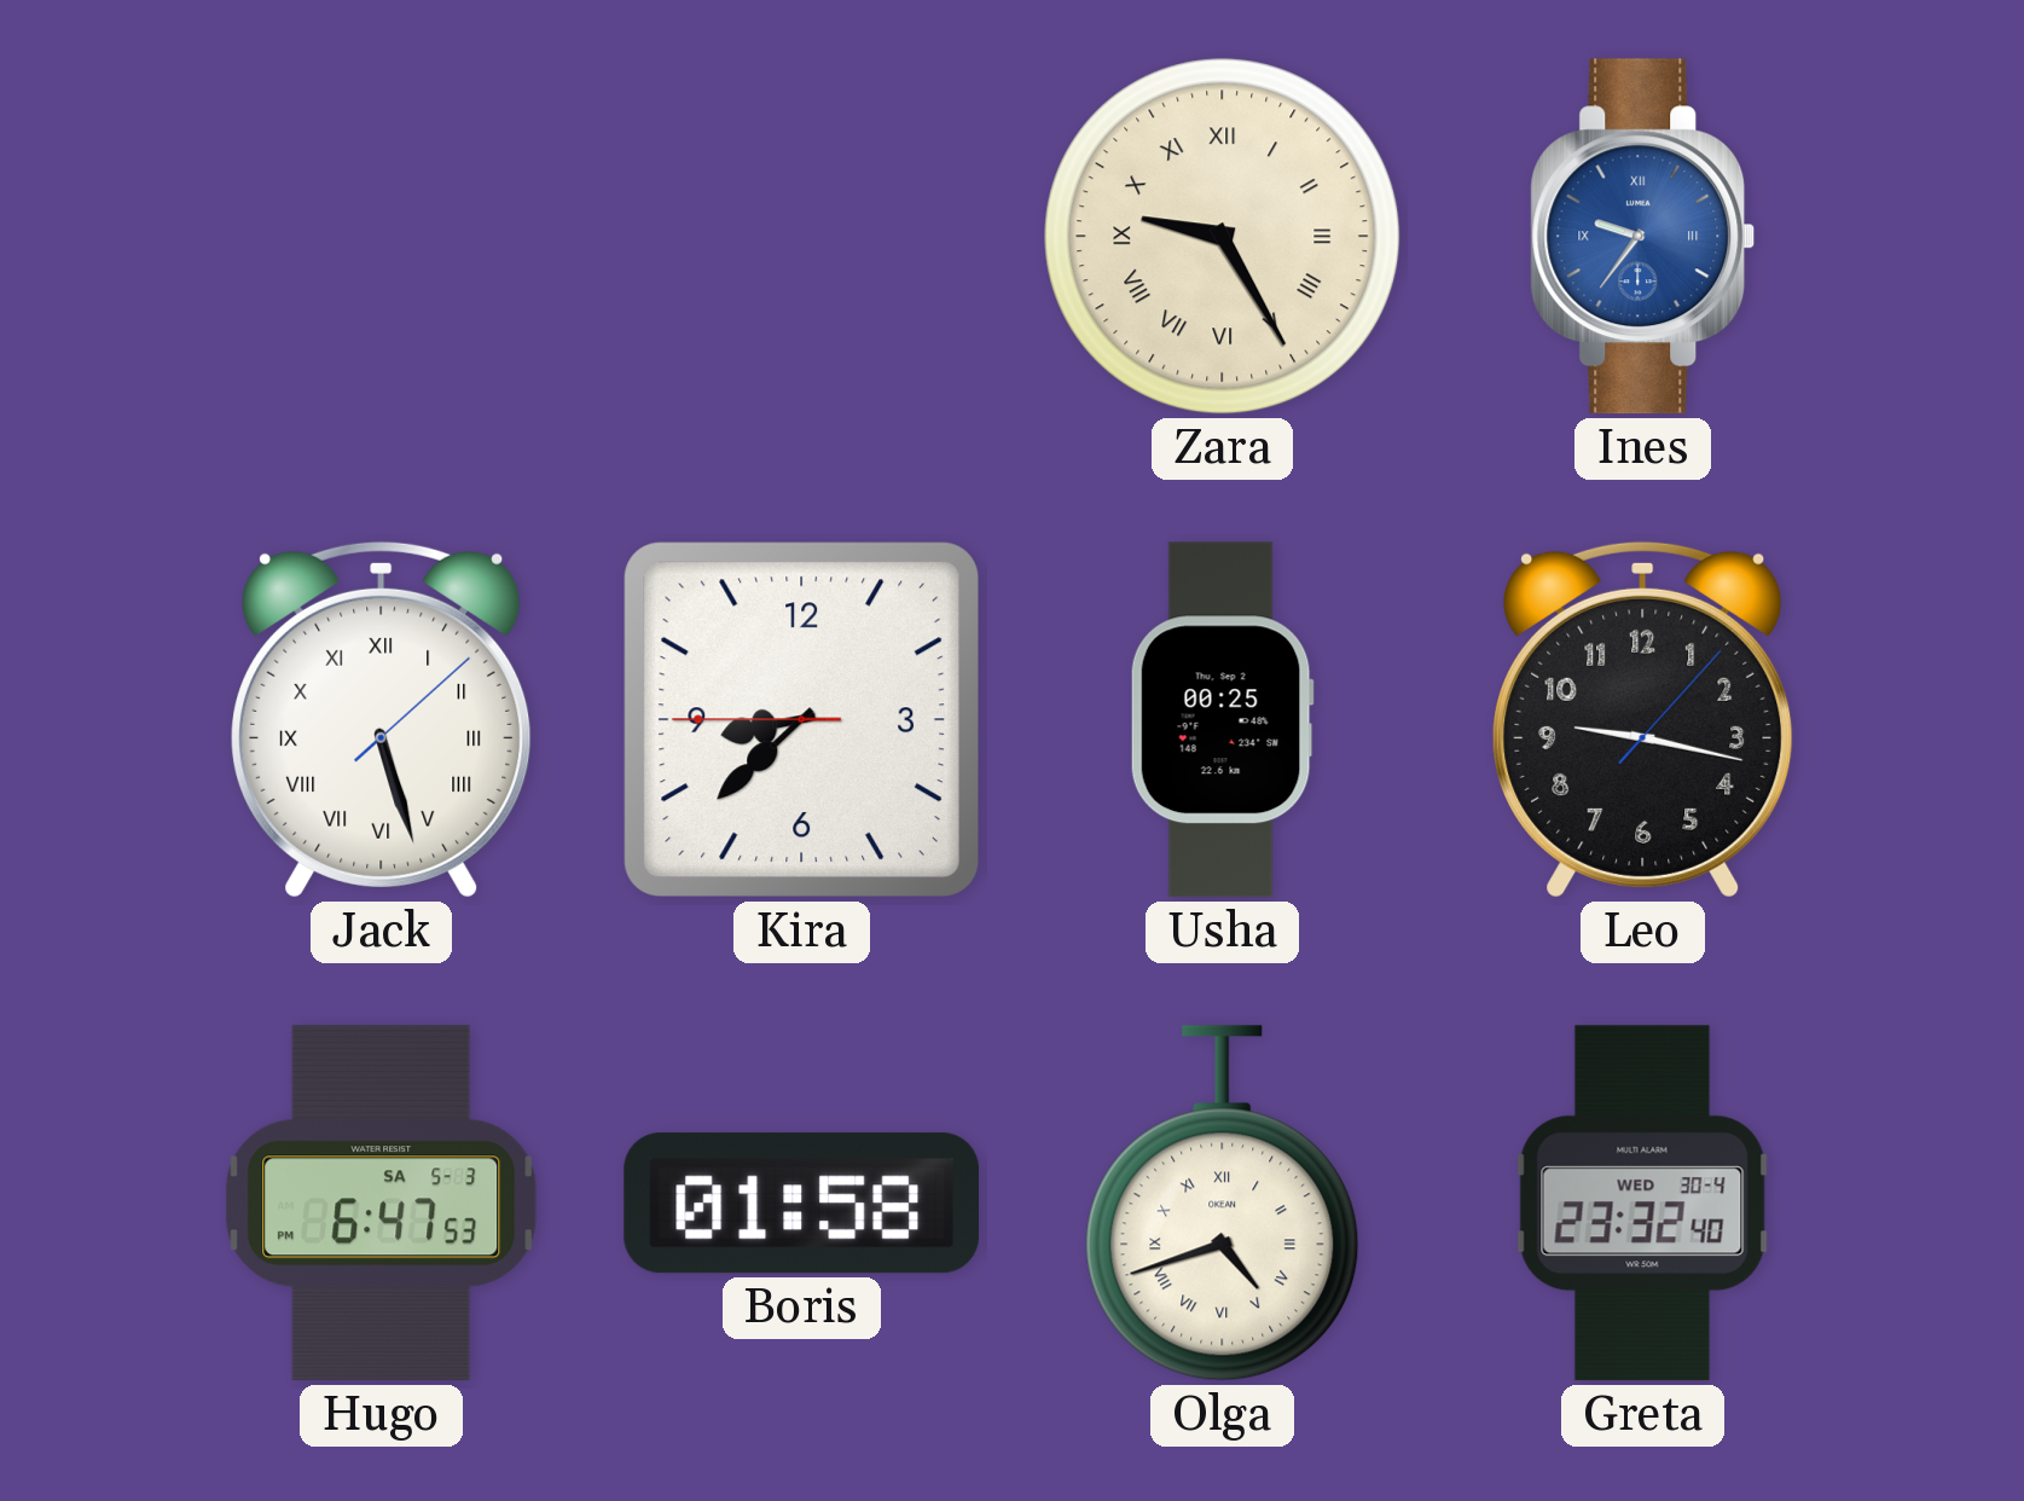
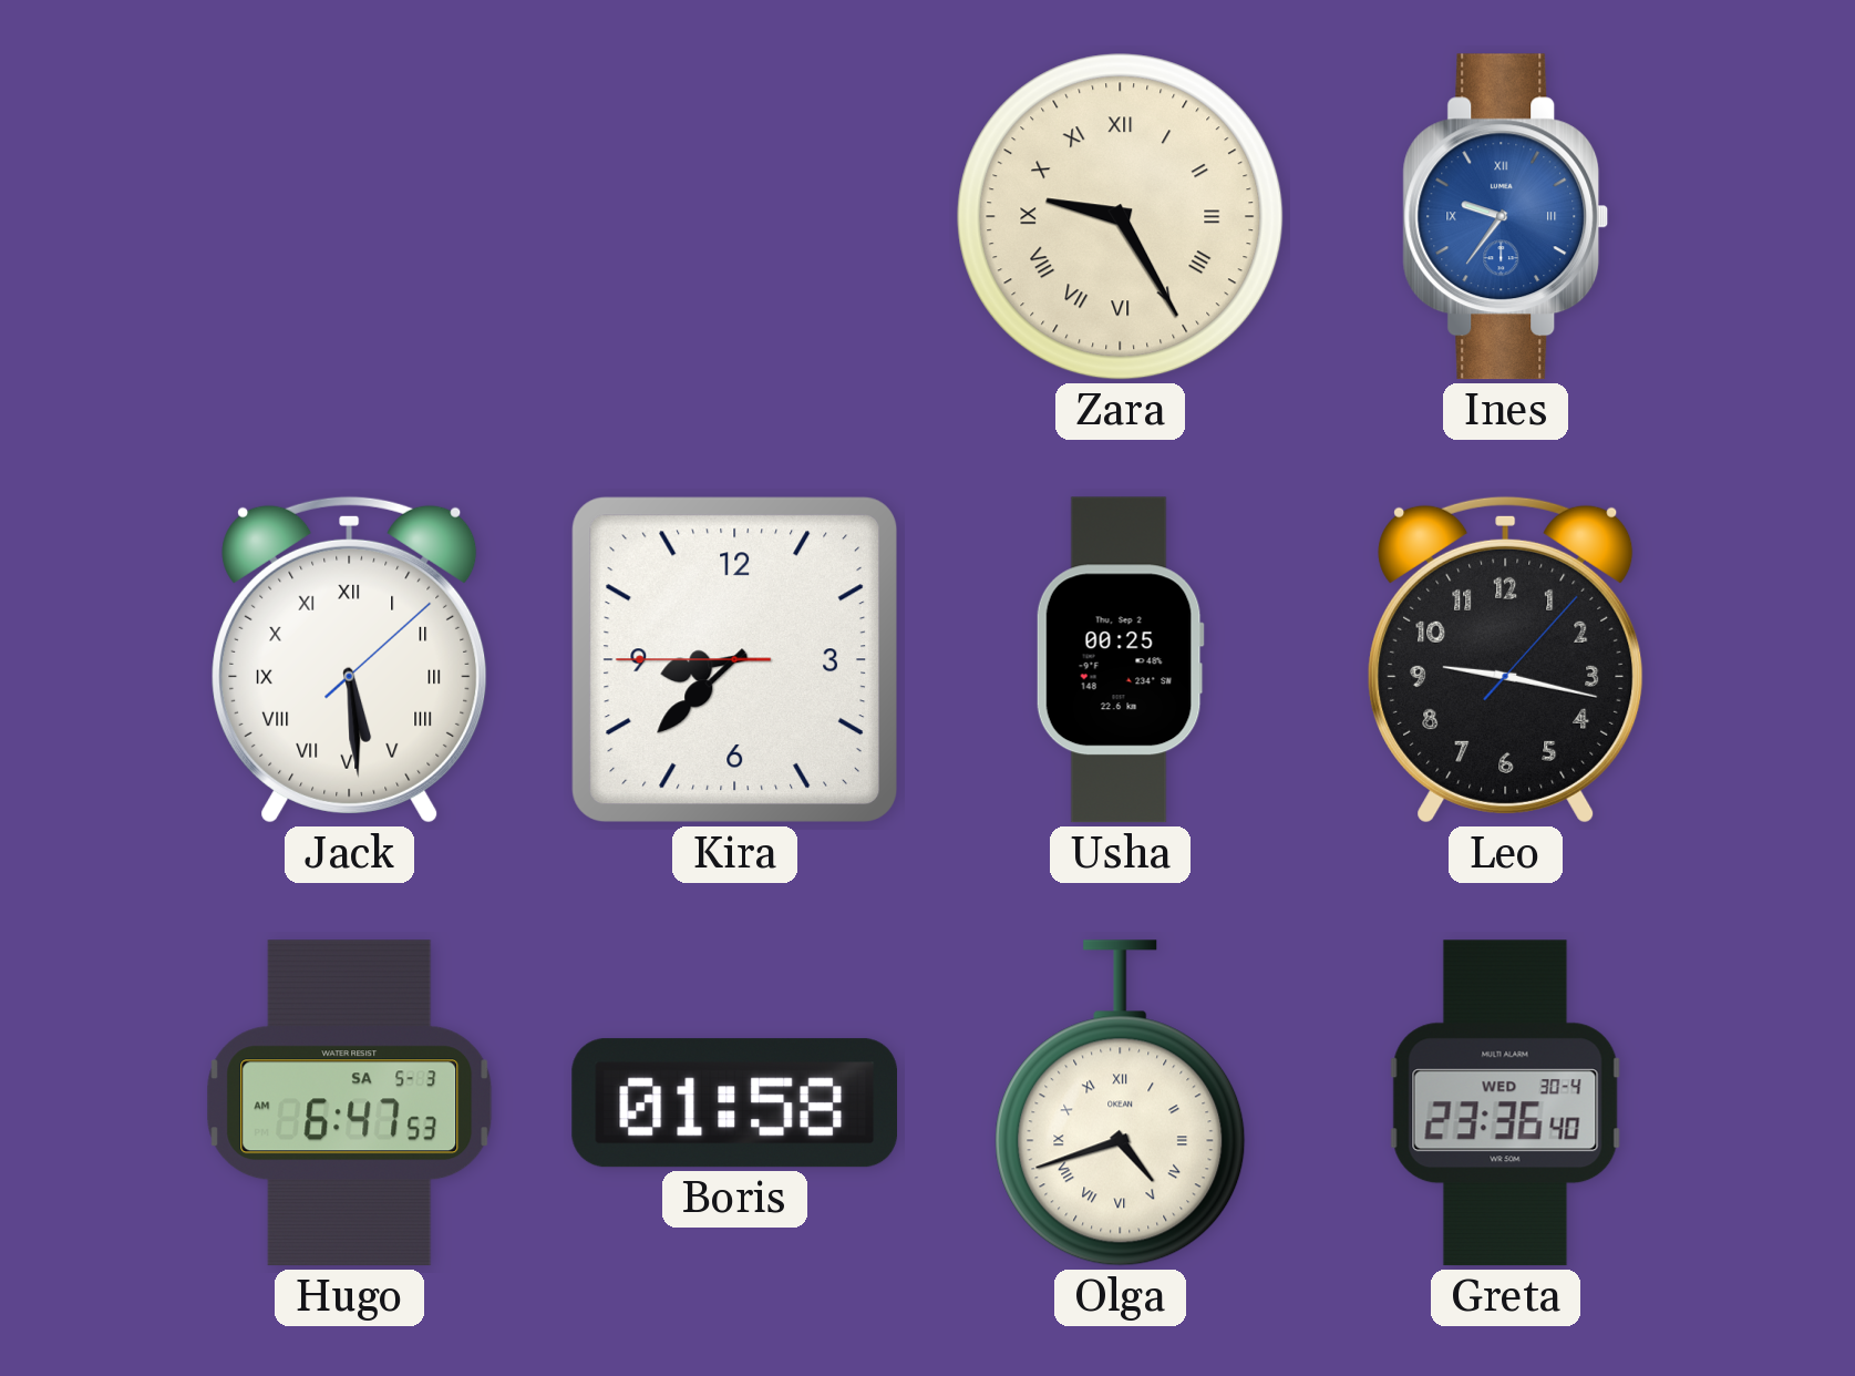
Jack: 5:27 -> 5:29 (350, 659)
Hugo: 6:47:53 PM -> 6:47:53 AM (350, 1103)
Greta: 23:32 -> 23:36 (1506, 1103)
